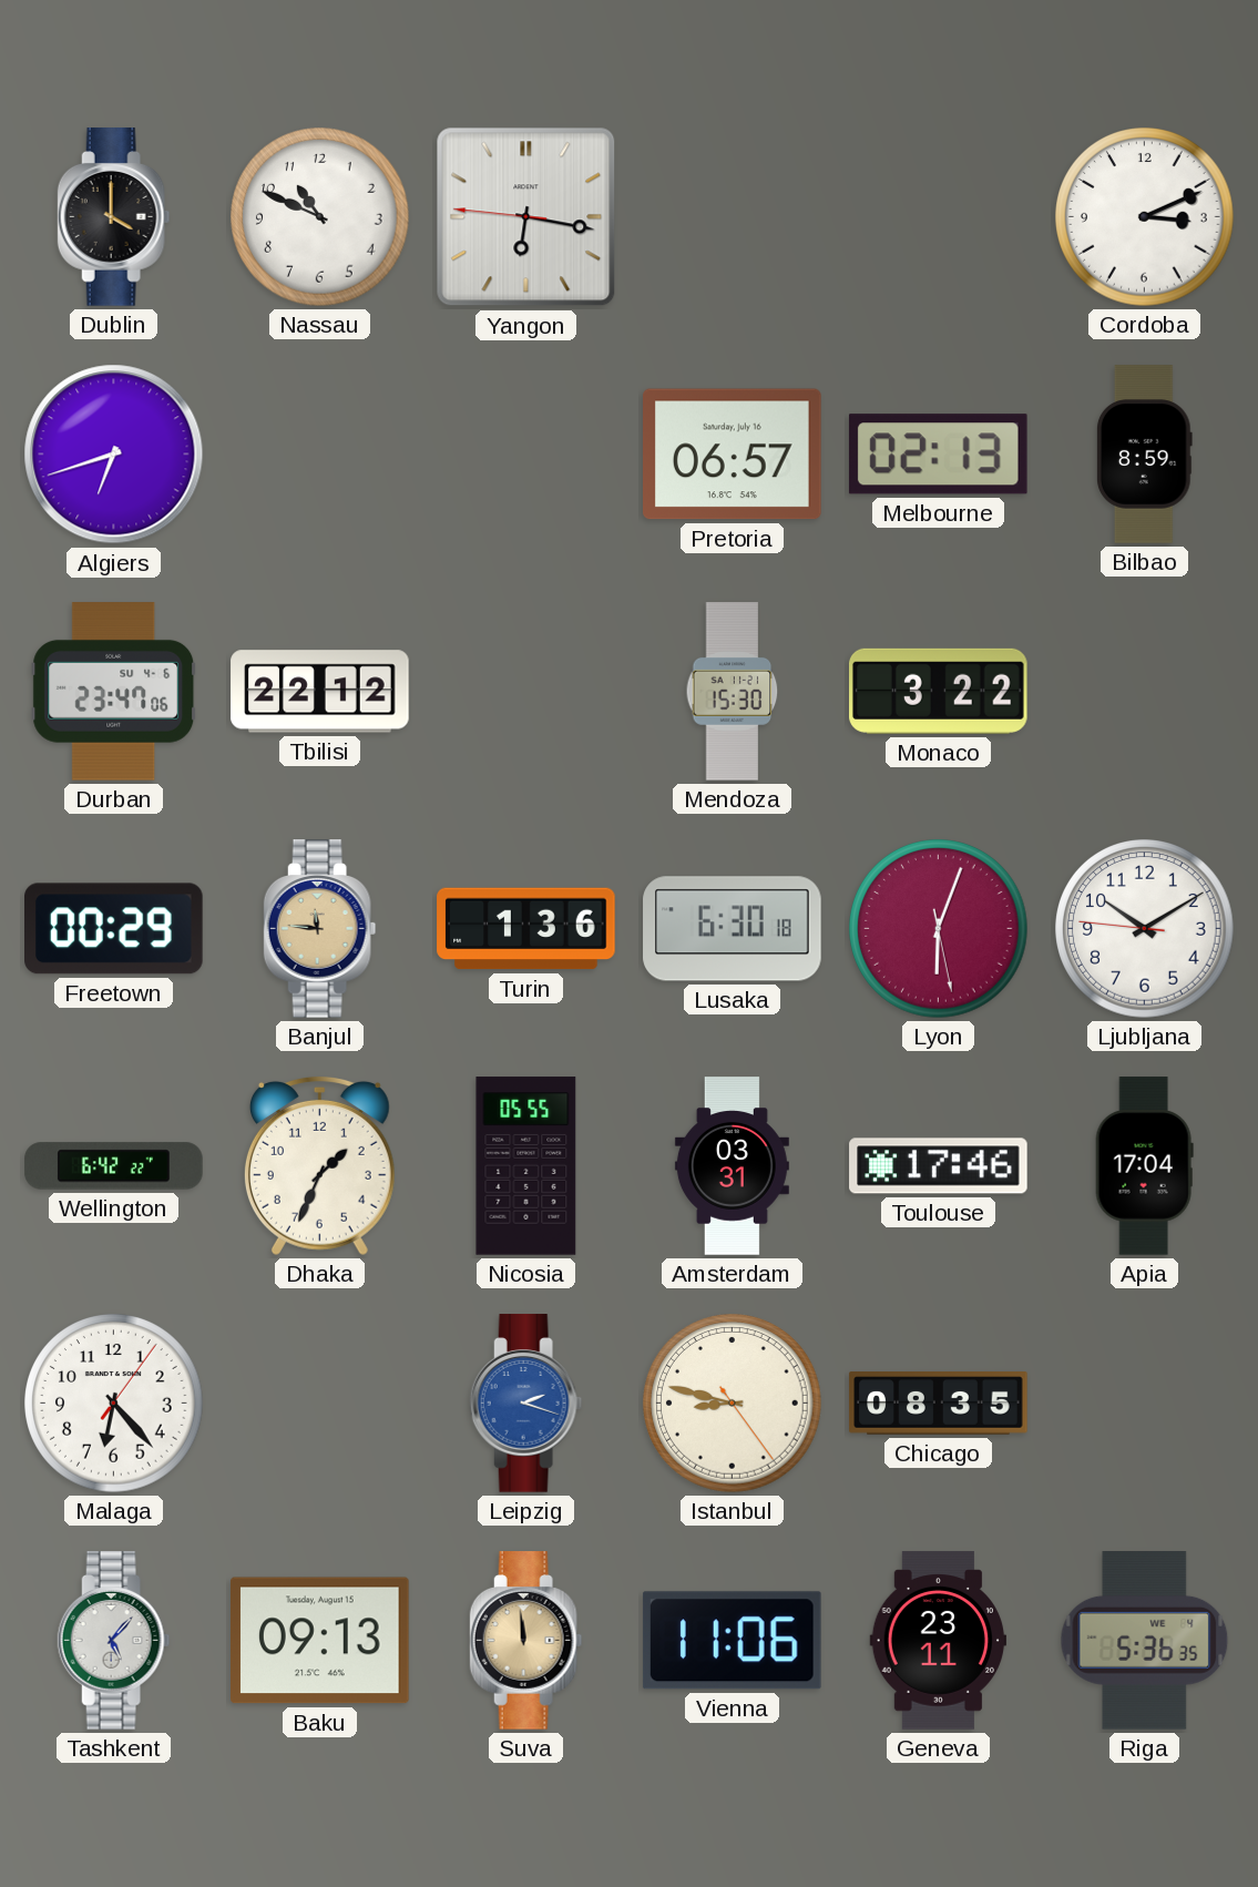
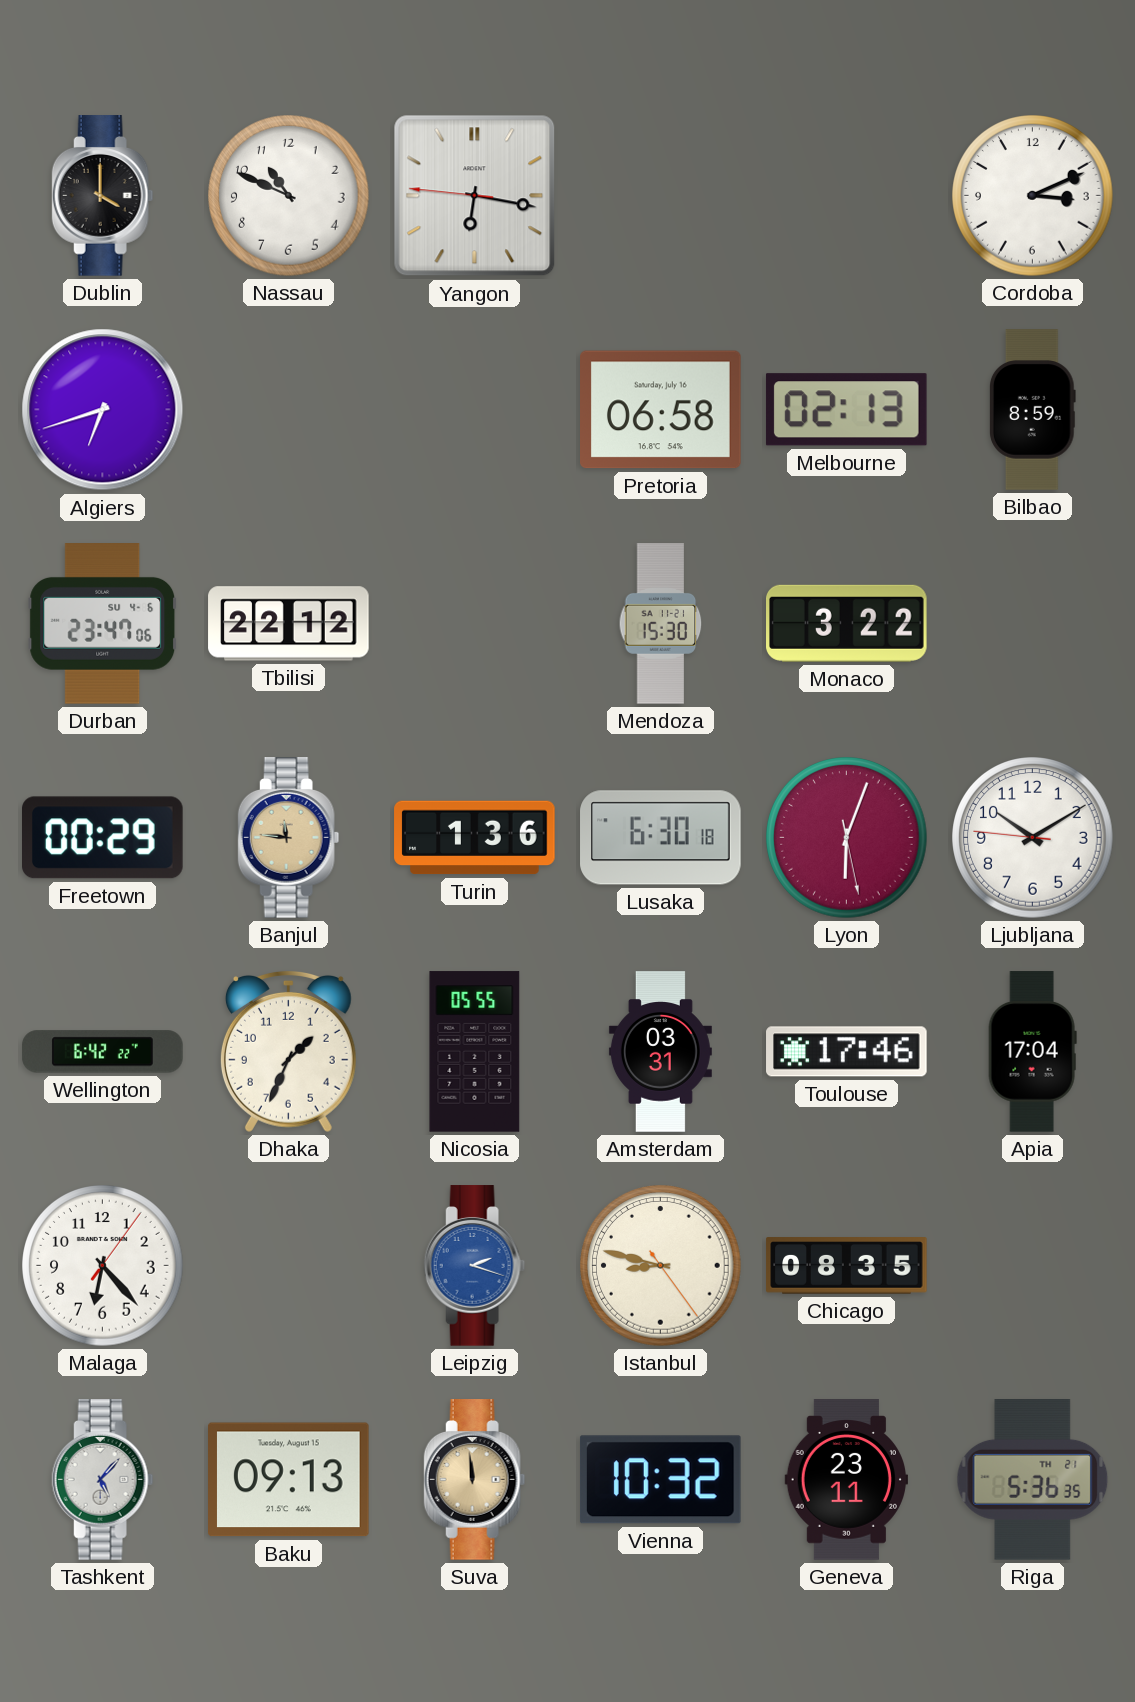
Pretoria: 06:57 -> 06:58 (661, 410)
Vienna: 11:06 -> 10:32 (660, 1480)
Riga date: WE 4 -> TH 21 (1033, 1480)
